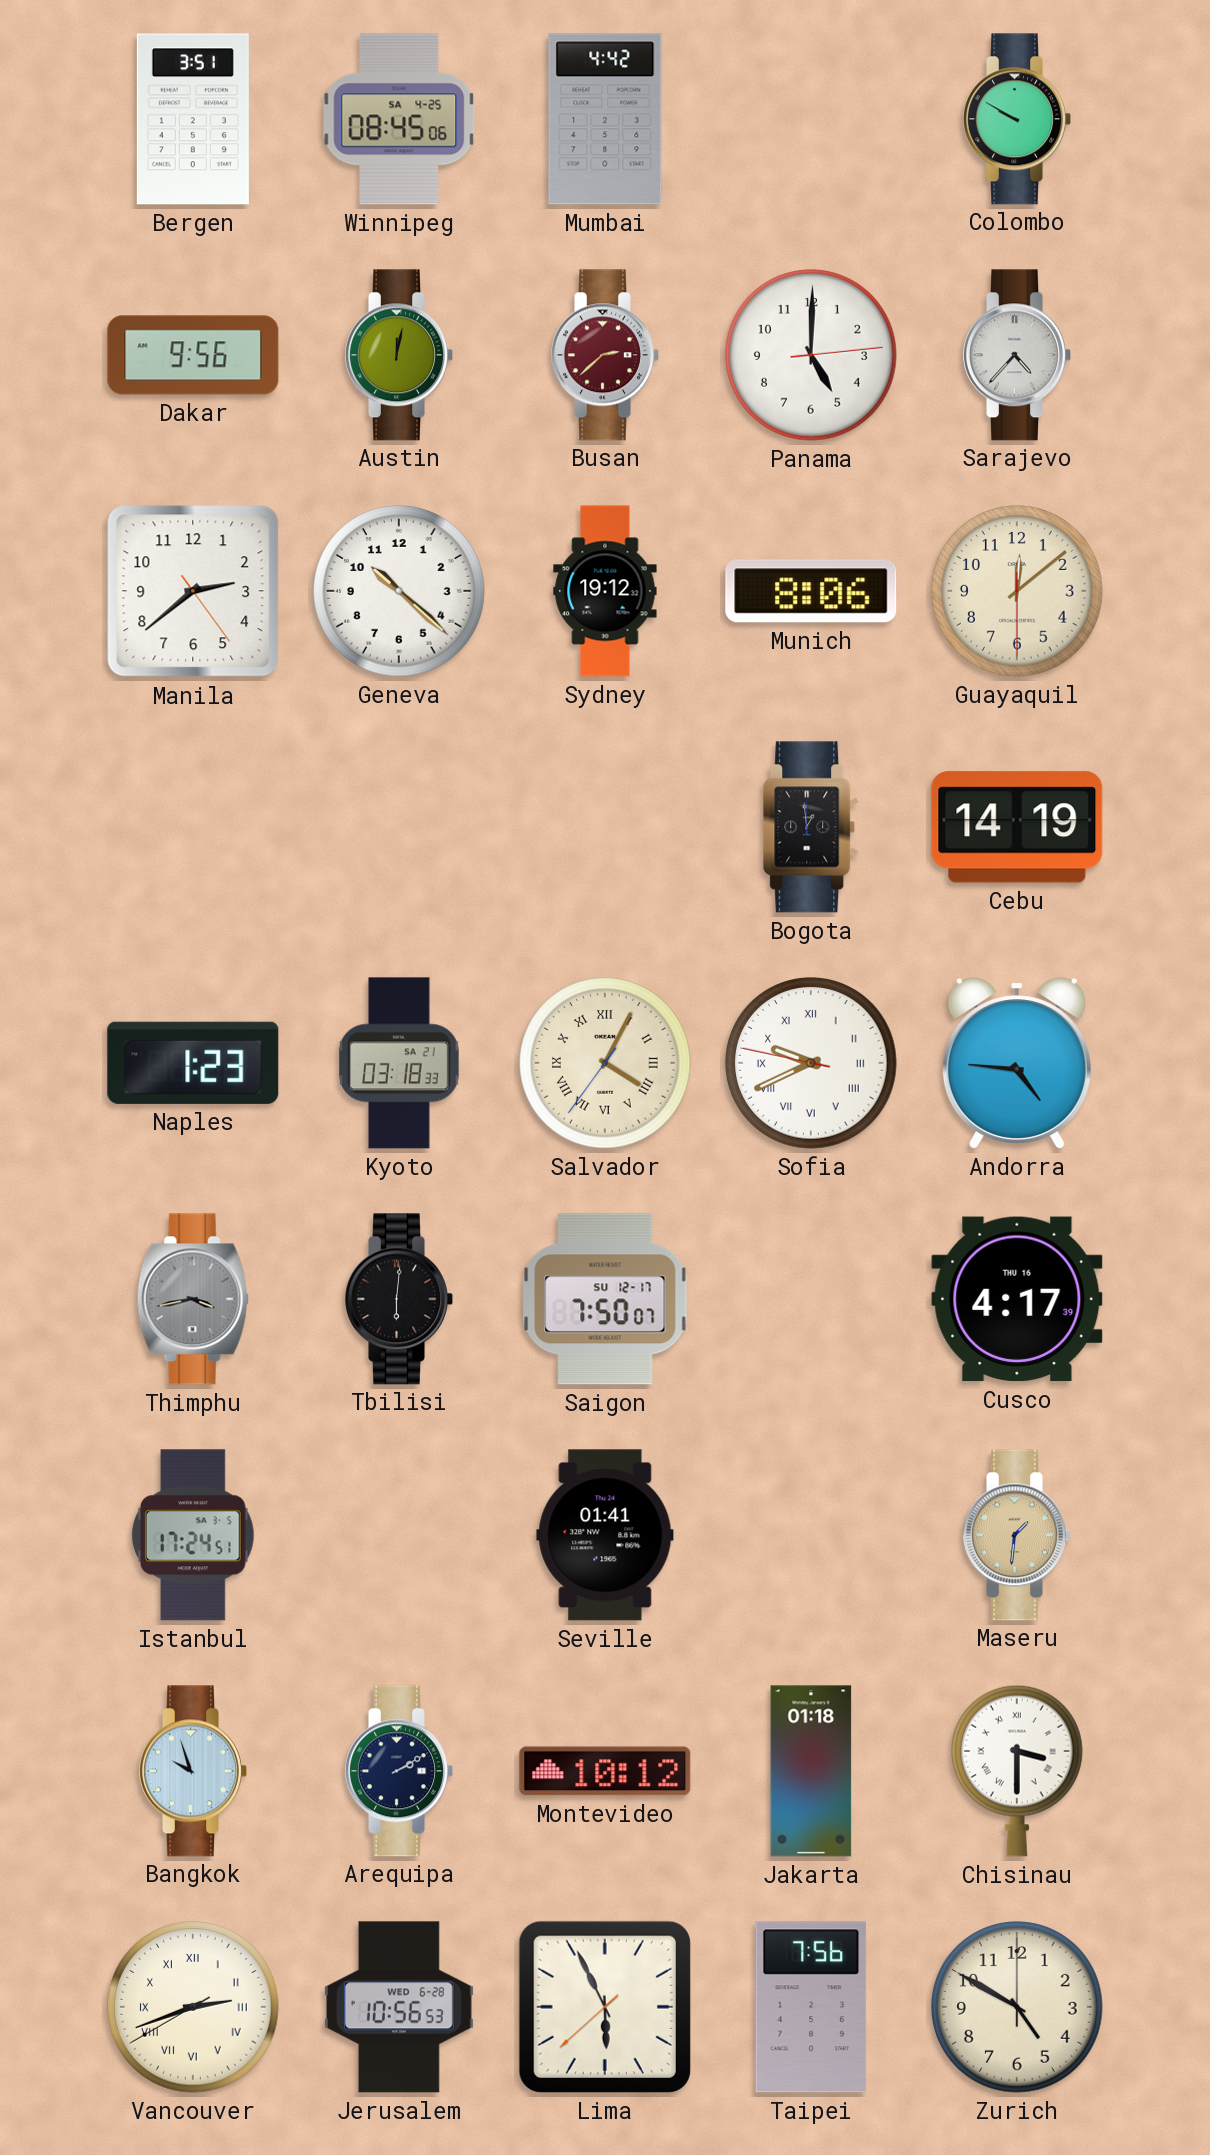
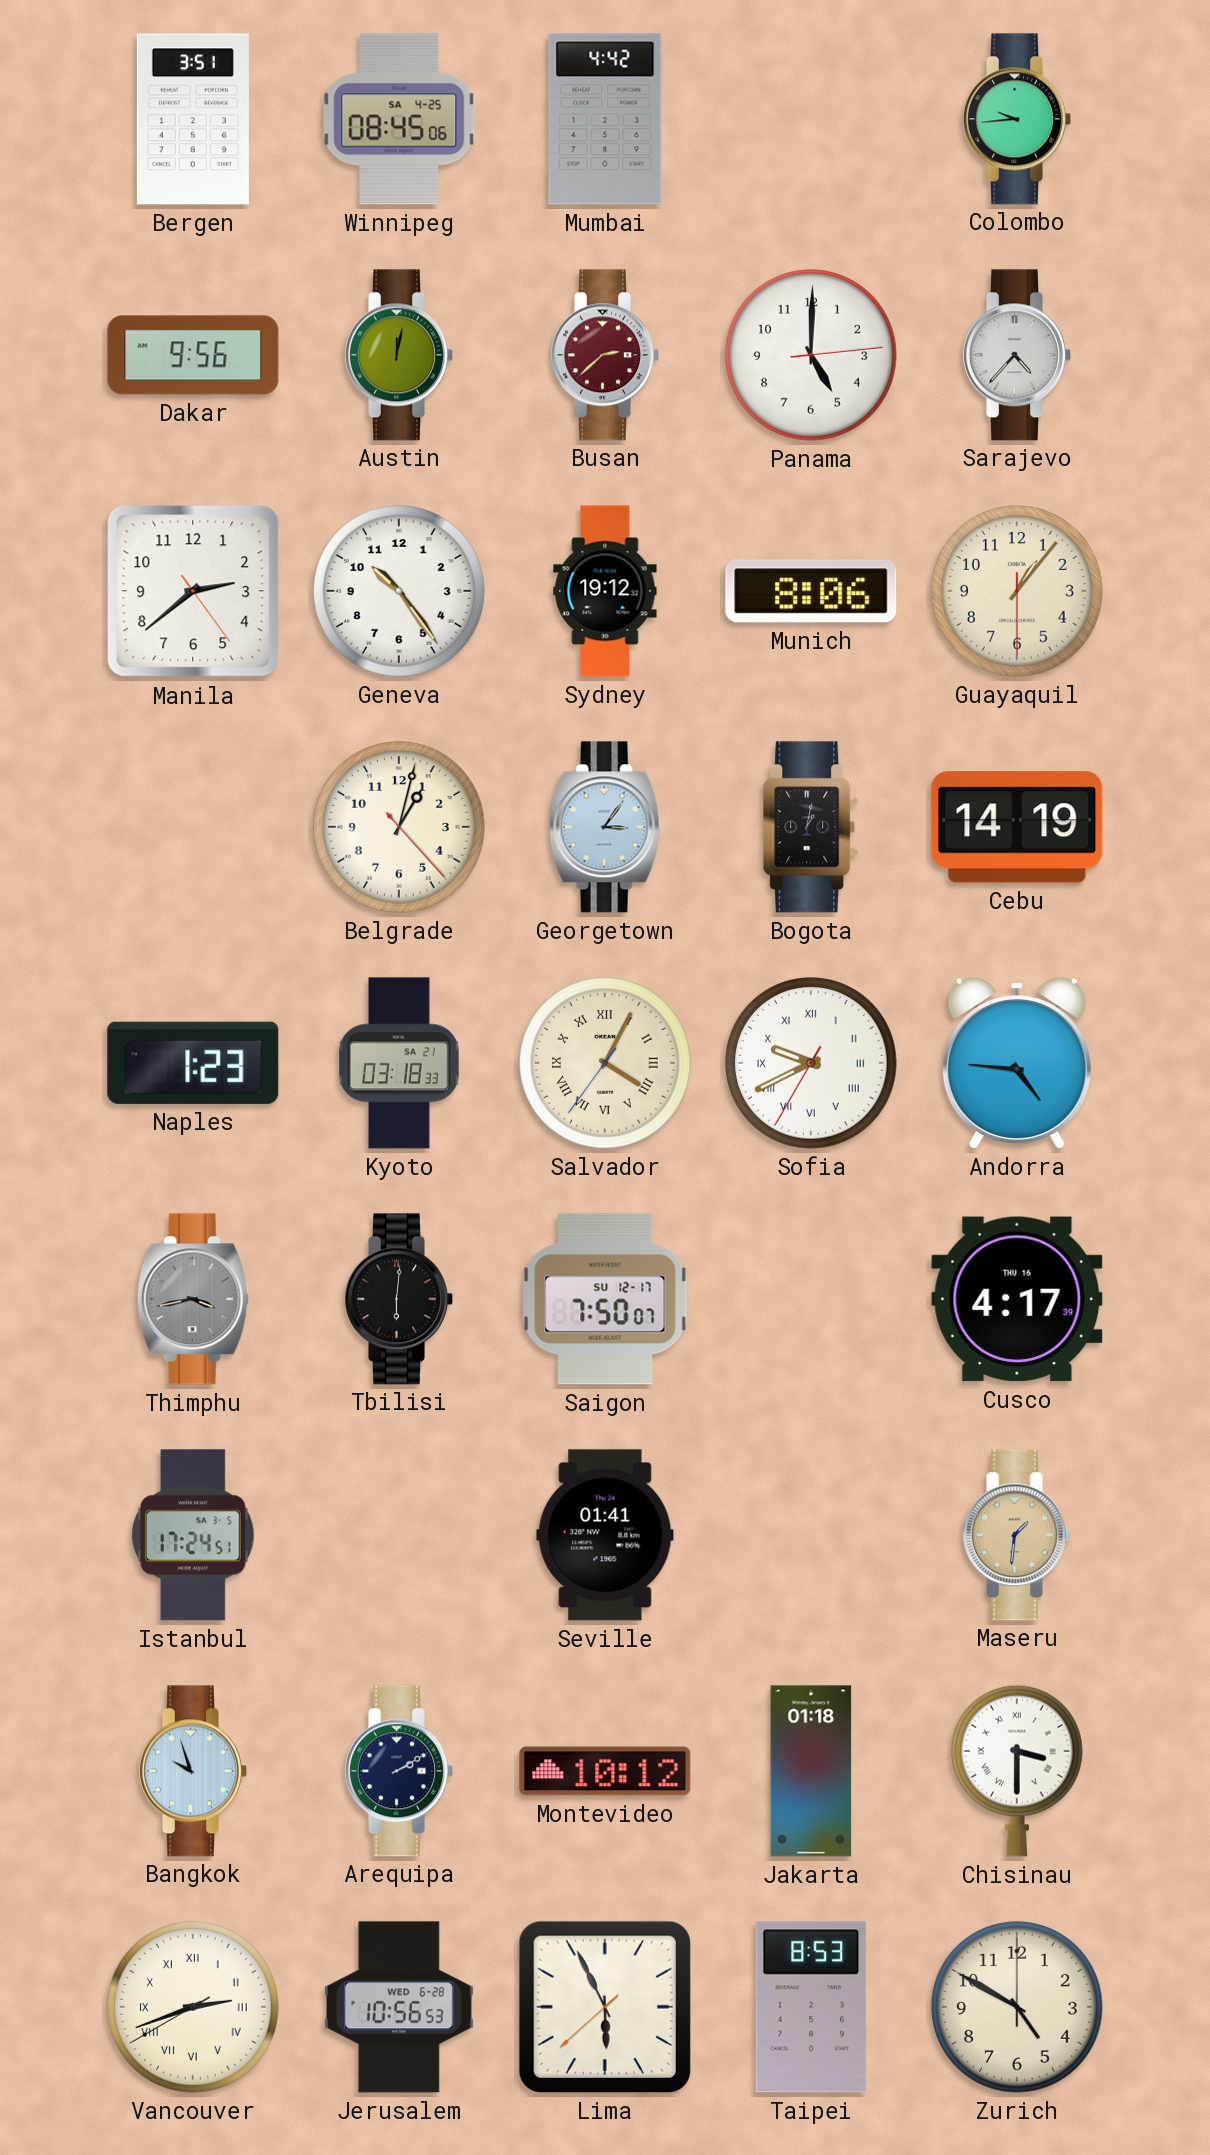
Colombo: 9:50 -> 9:44 (1018, 119)
Geneva: 10:22 -> 10:24 (400, 592)
Guayaquil: 12:08 -> 1:06 (1018, 592)
Belgrade: none -> 1:02 (400, 828)
Georgetown: none -> 3:06 (605, 827)
Bogota: 12:59 -> 1:02 (812, 827)
Sofia: 9:40:47 -> 9:40:35 (812, 1064)
Taipei: 7:56 -> 8:53 (811, 2007)
